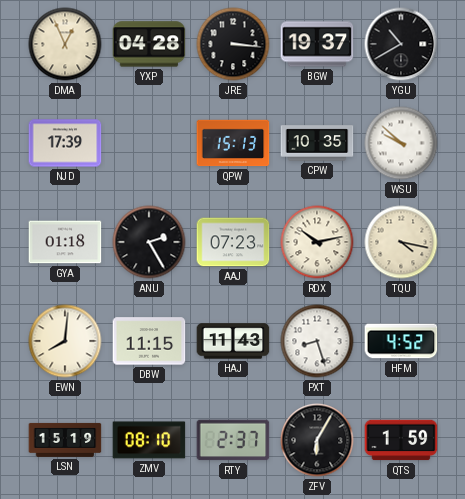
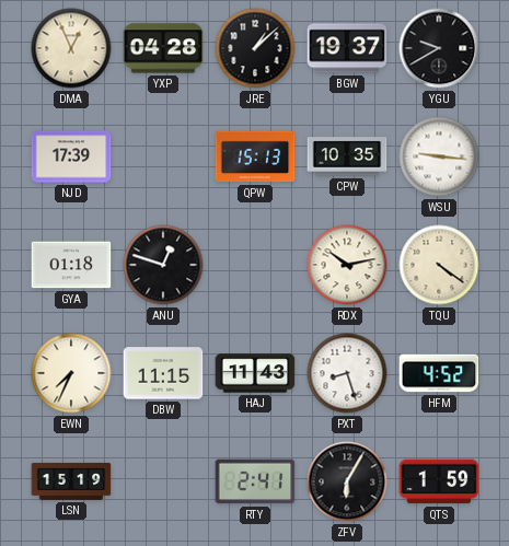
JRE: 3:16 -> 1:08 (255, 48)
YGU: 10:40 -> 9:40 (439, 48)
WSU: 9:52 -> 9:16 (439, 156)
ANU: 2:25 -> 12:48 (163, 265)
AAJ: 07:23 -> none (233, 242)
TQU: 4:17 -> 4:21 (439, 265)
EWN: 8:01 -> 7:34 (71, 373)
ZMV: 08:10 -> none (149, 440)
RTY: 2:37 -> 2:41 (255, 481)
